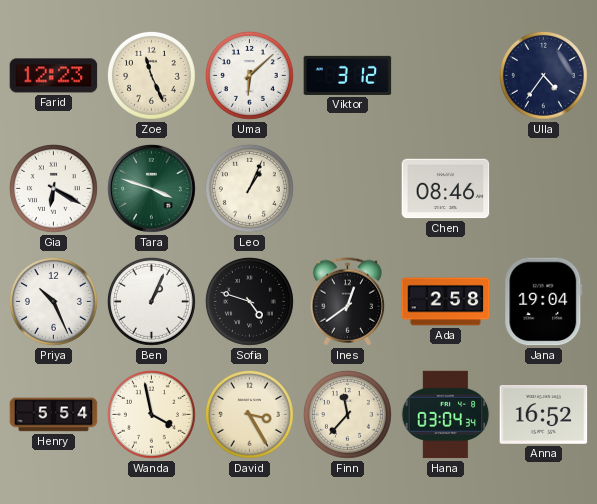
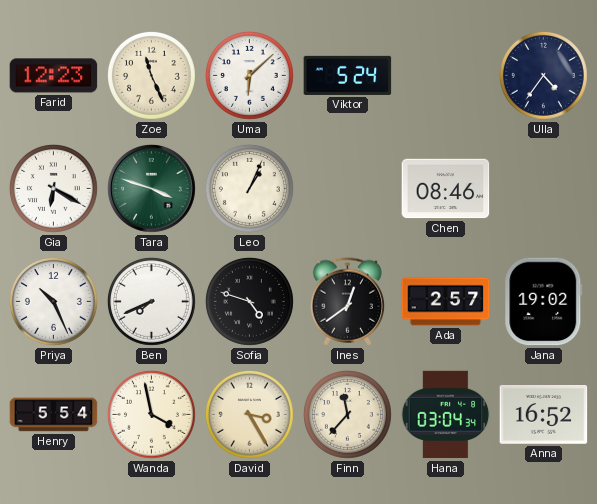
Viktor: 3:12 -> 5:24 (348, 75)
Ben: 1:04 -> 7:41 (151, 301)
Ada: 2:58 -> 2:57 (446, 302)
Jana: 19:04 -> 19:02 (544, 302)
